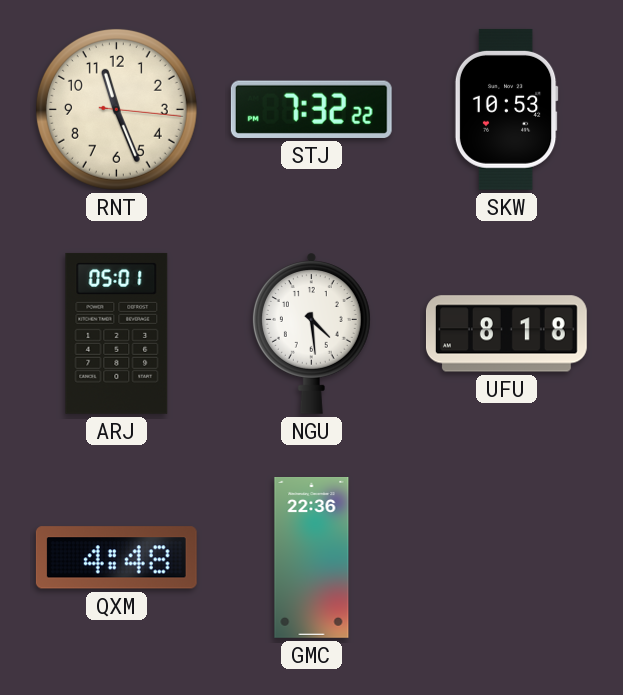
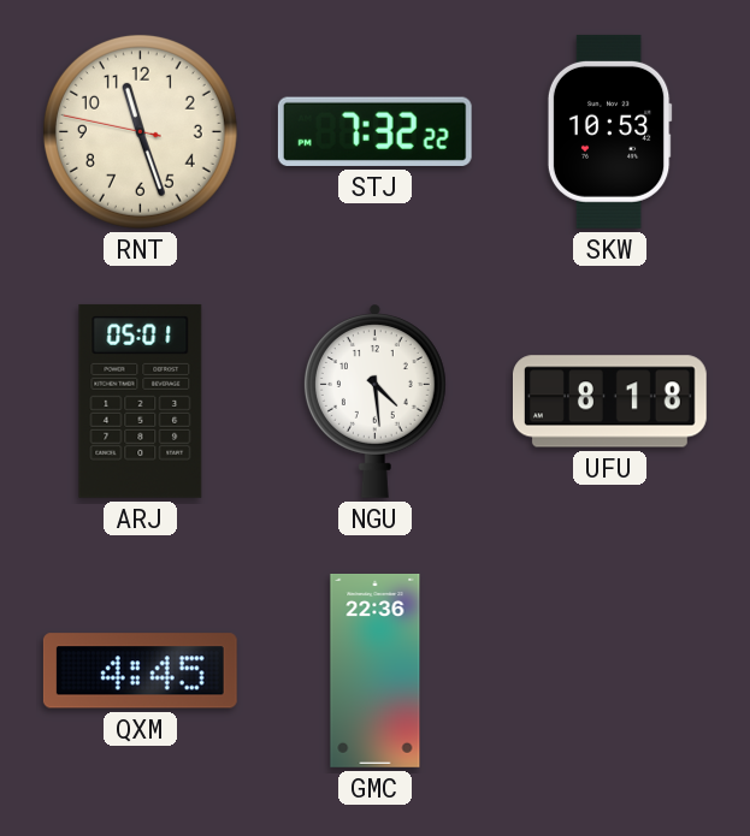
RNT: 11:26:16 -> 11:26:47 (140, 131)
QXM: 4:48 -> 4:45 (140, 671)
